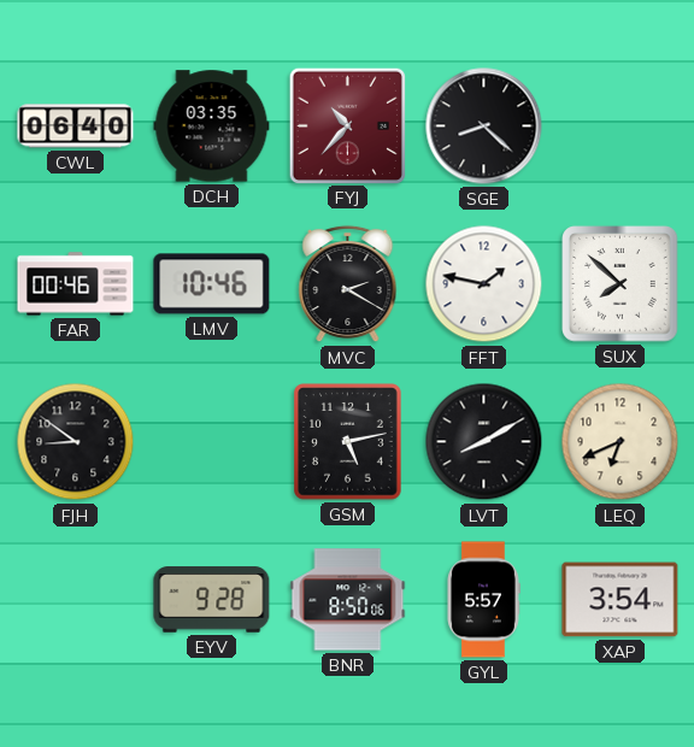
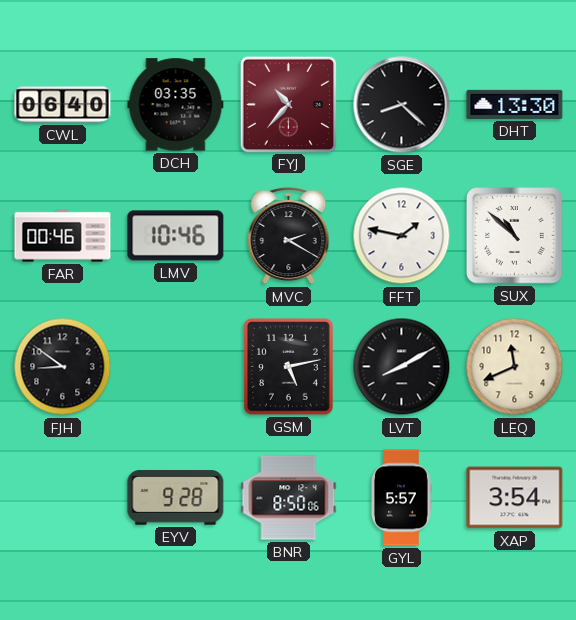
DHT: none -> 13:30 (515, 104)
SUX: 7:52 -> 10:52 (515, 236)
LEQ: 6:41 -> 11:41 (515, 367)
